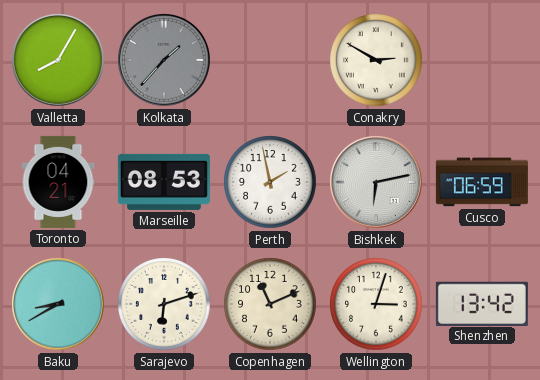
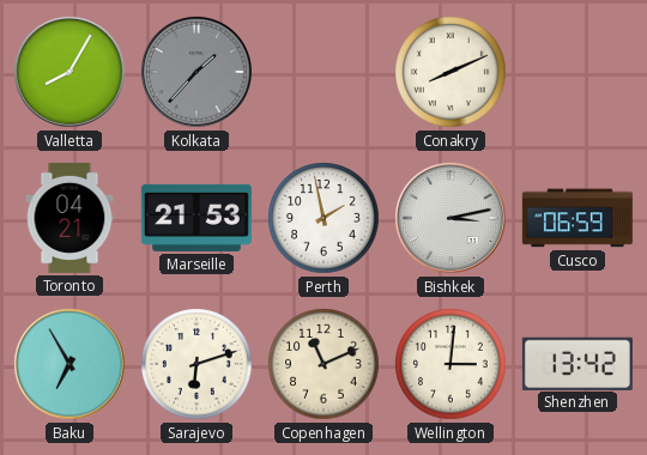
Conakry: 2:50 -> 8:11 (451, 72)
Marseille: 08:53 -> 21:53 (196, 218)
Bishkek: 6:13 -> 3:13 (452, 219)
Baku: 8:40 -> 6:55 (71, 365)
Wellington: 3:03 -> 3:01 (451, 364)
